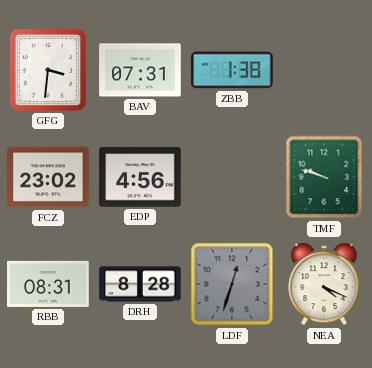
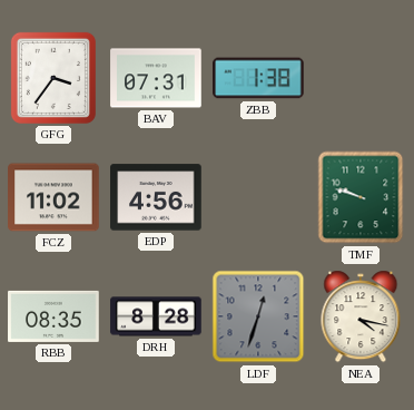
GFG: 3:31 -> 3:36 (53, 78)
FCZ: 23:02 -> 11:02 (53, 197)
RBB: 08:31 -> 08:35 (53, 316)
NEA: 4:19 -> 4:17 (361, 316)
